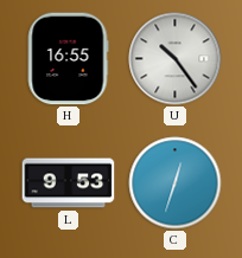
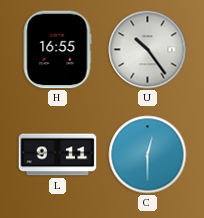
L: 9:53 -> 9:11 (58, 155)
C: 12:33 -> 12:30 (148, 155)
